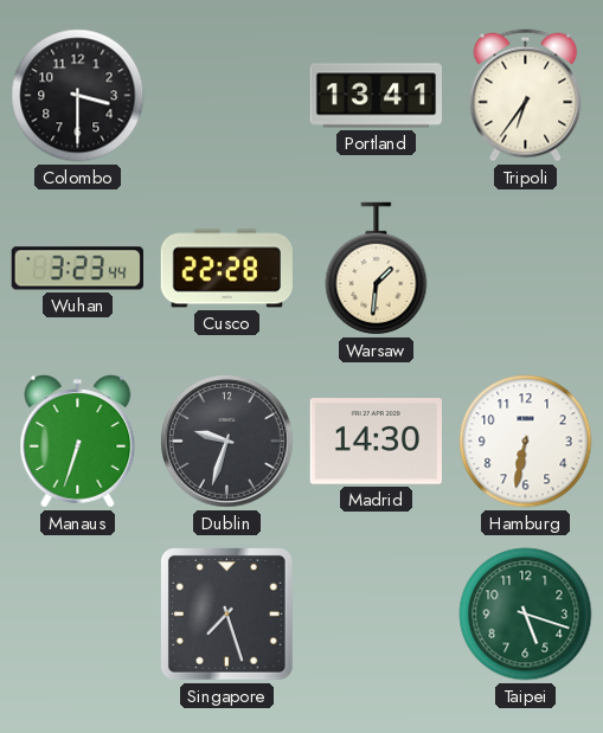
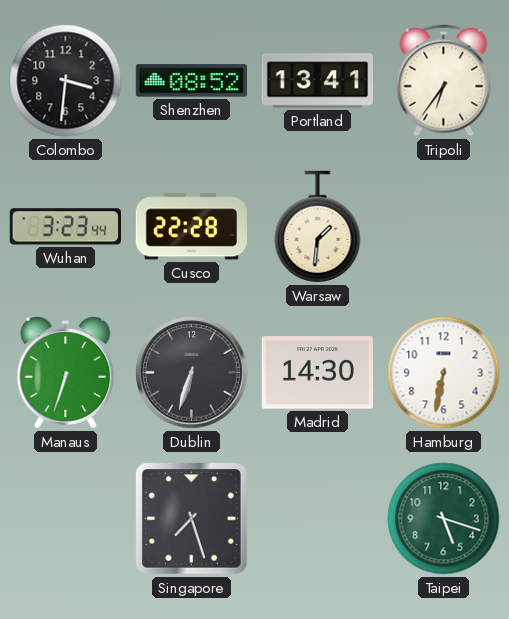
Colombo: 3:30 -> 3:31 (66, 81)
Shenzhen: none -> 08:52 (191, 81)
Dublin: 9:33 -> 6:33 (192, 373)
